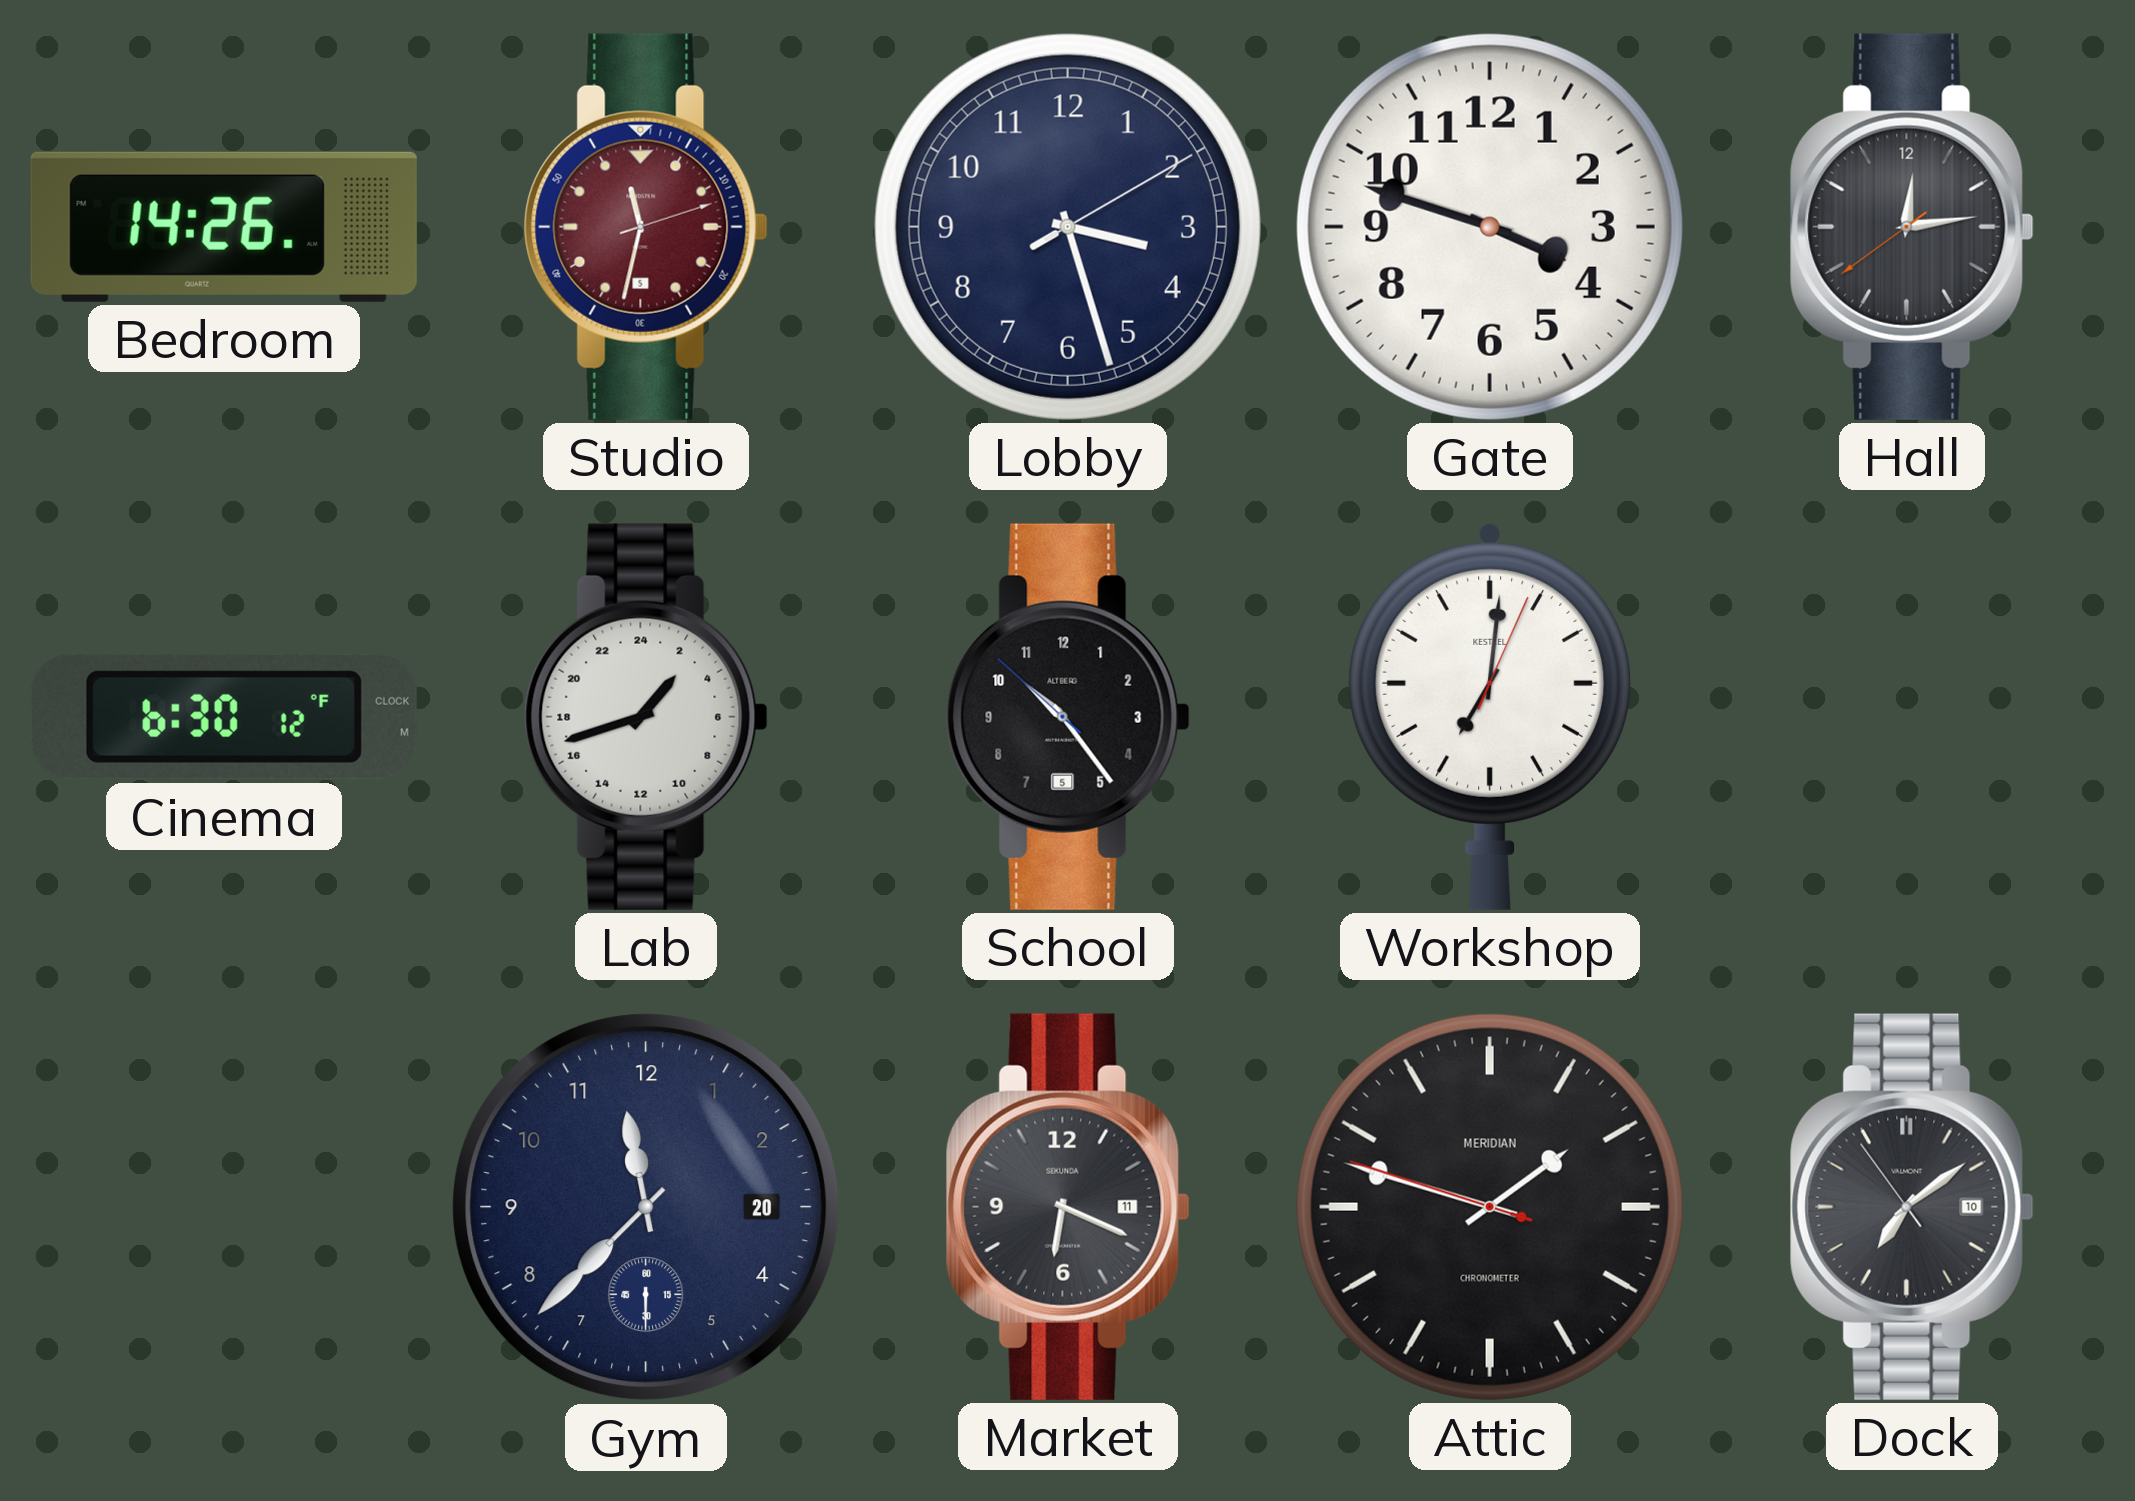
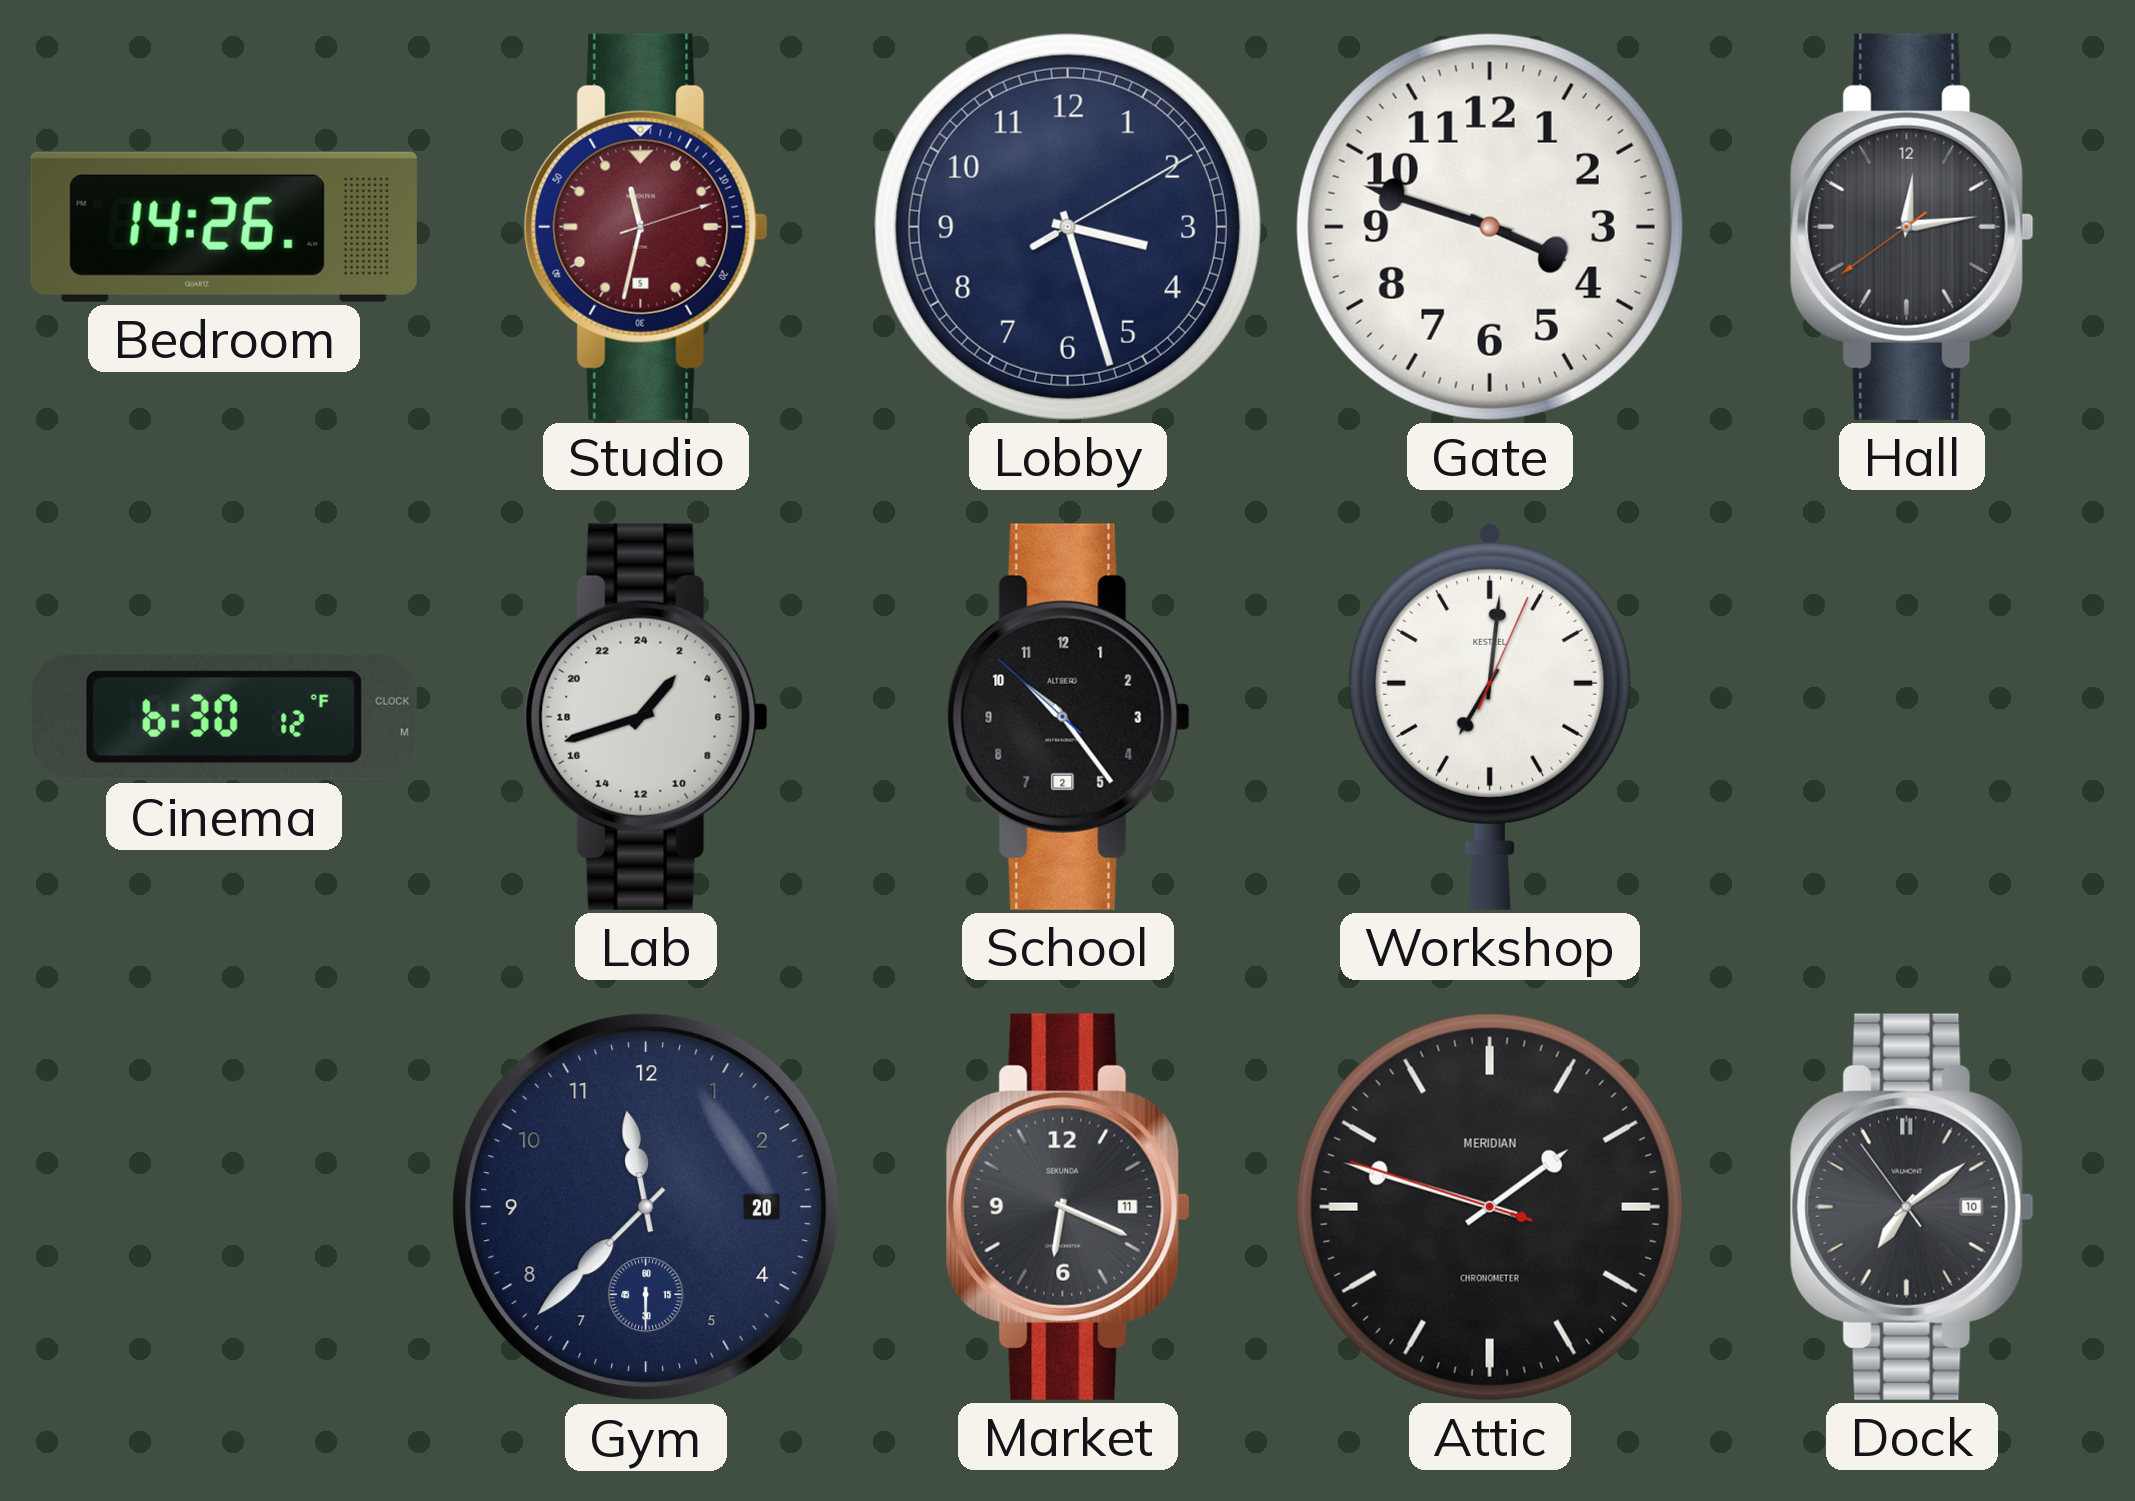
School date: 5 -> 2 (1068, 717)
